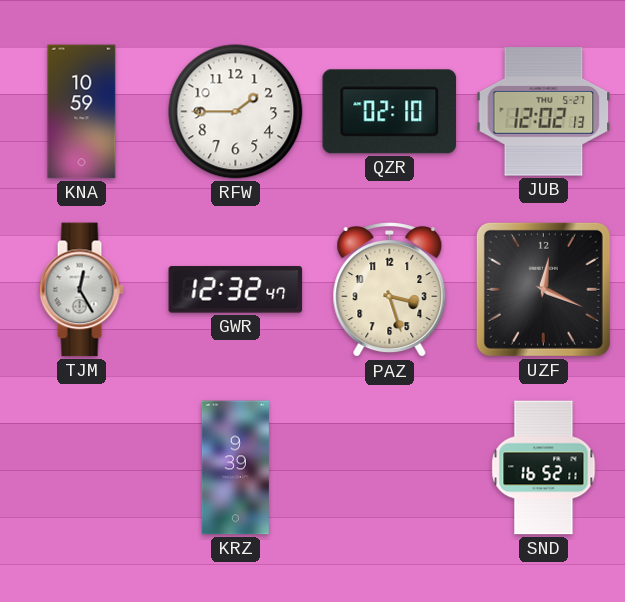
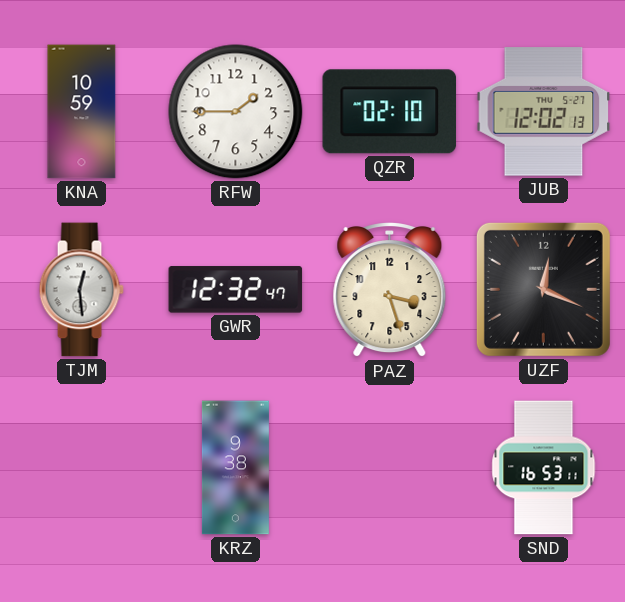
TJM: 12:25 -> 12:29 (81, 290)
KRZ: 9:39 -> 9:38 (235, 468)
SND: 16:52 -> 16:53 (544, 468)
